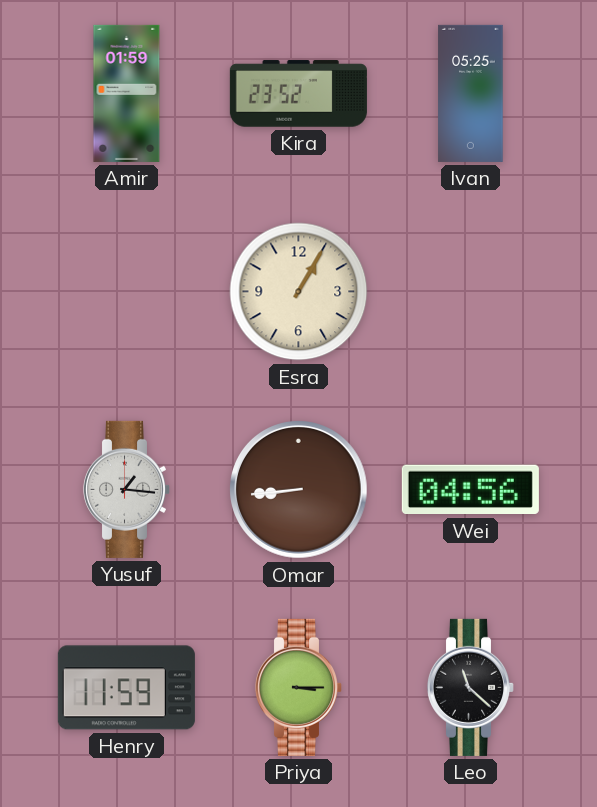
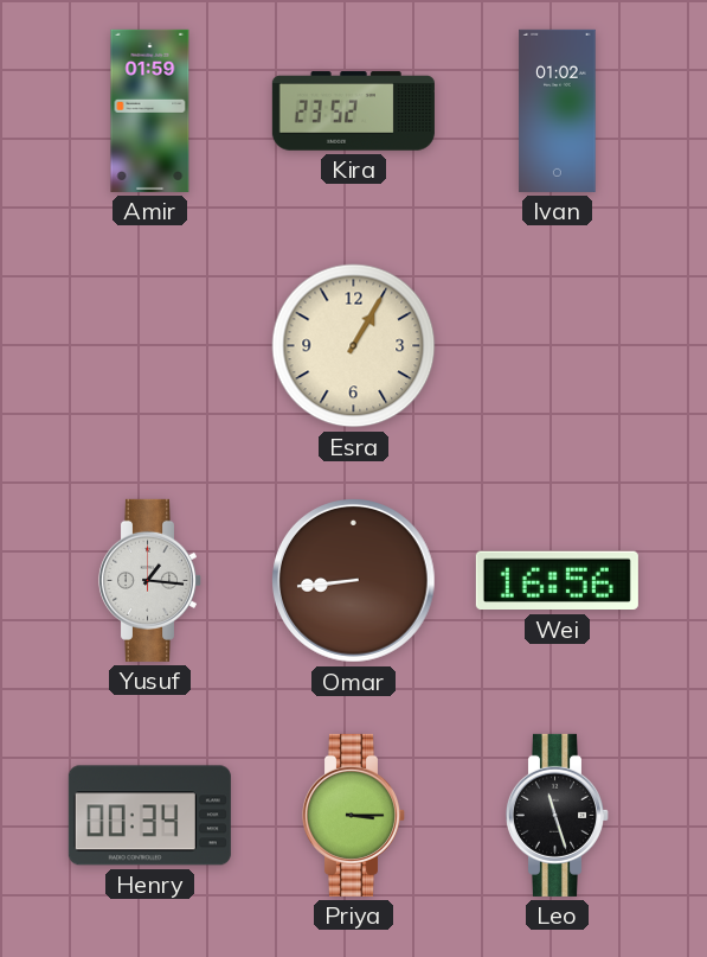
Ivan: 05:25 -> 01:02 (558, 110)
Wei: 04:56 -> 16:56 (557, 581)
Henry: 11:59 -> 00:34 (149, 816)
Leo: 11:22 -> 11:27 (557, 815)
